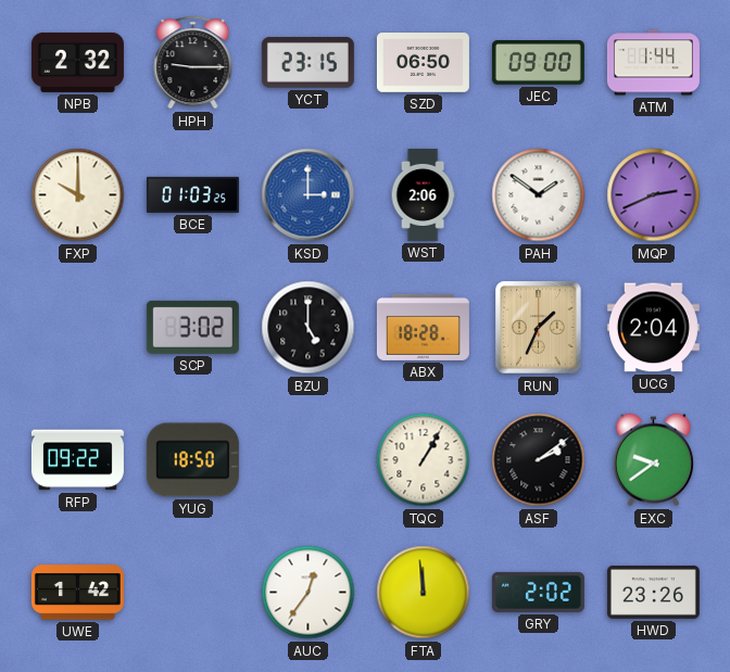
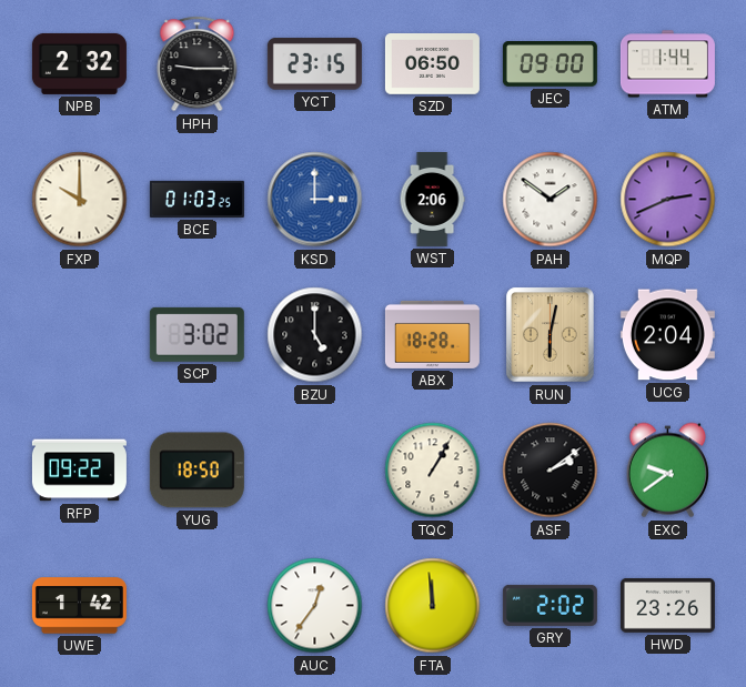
RUN: 1:34 -> 6:02 (551, 335)
